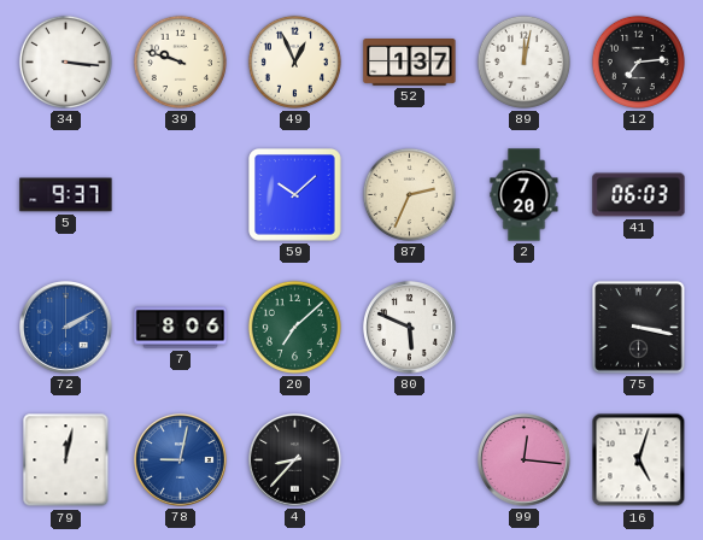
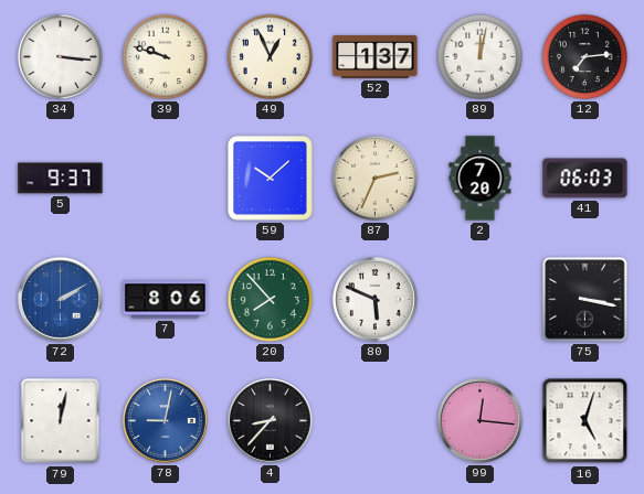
20: 7:08 -> 7:53 (270, 299)
